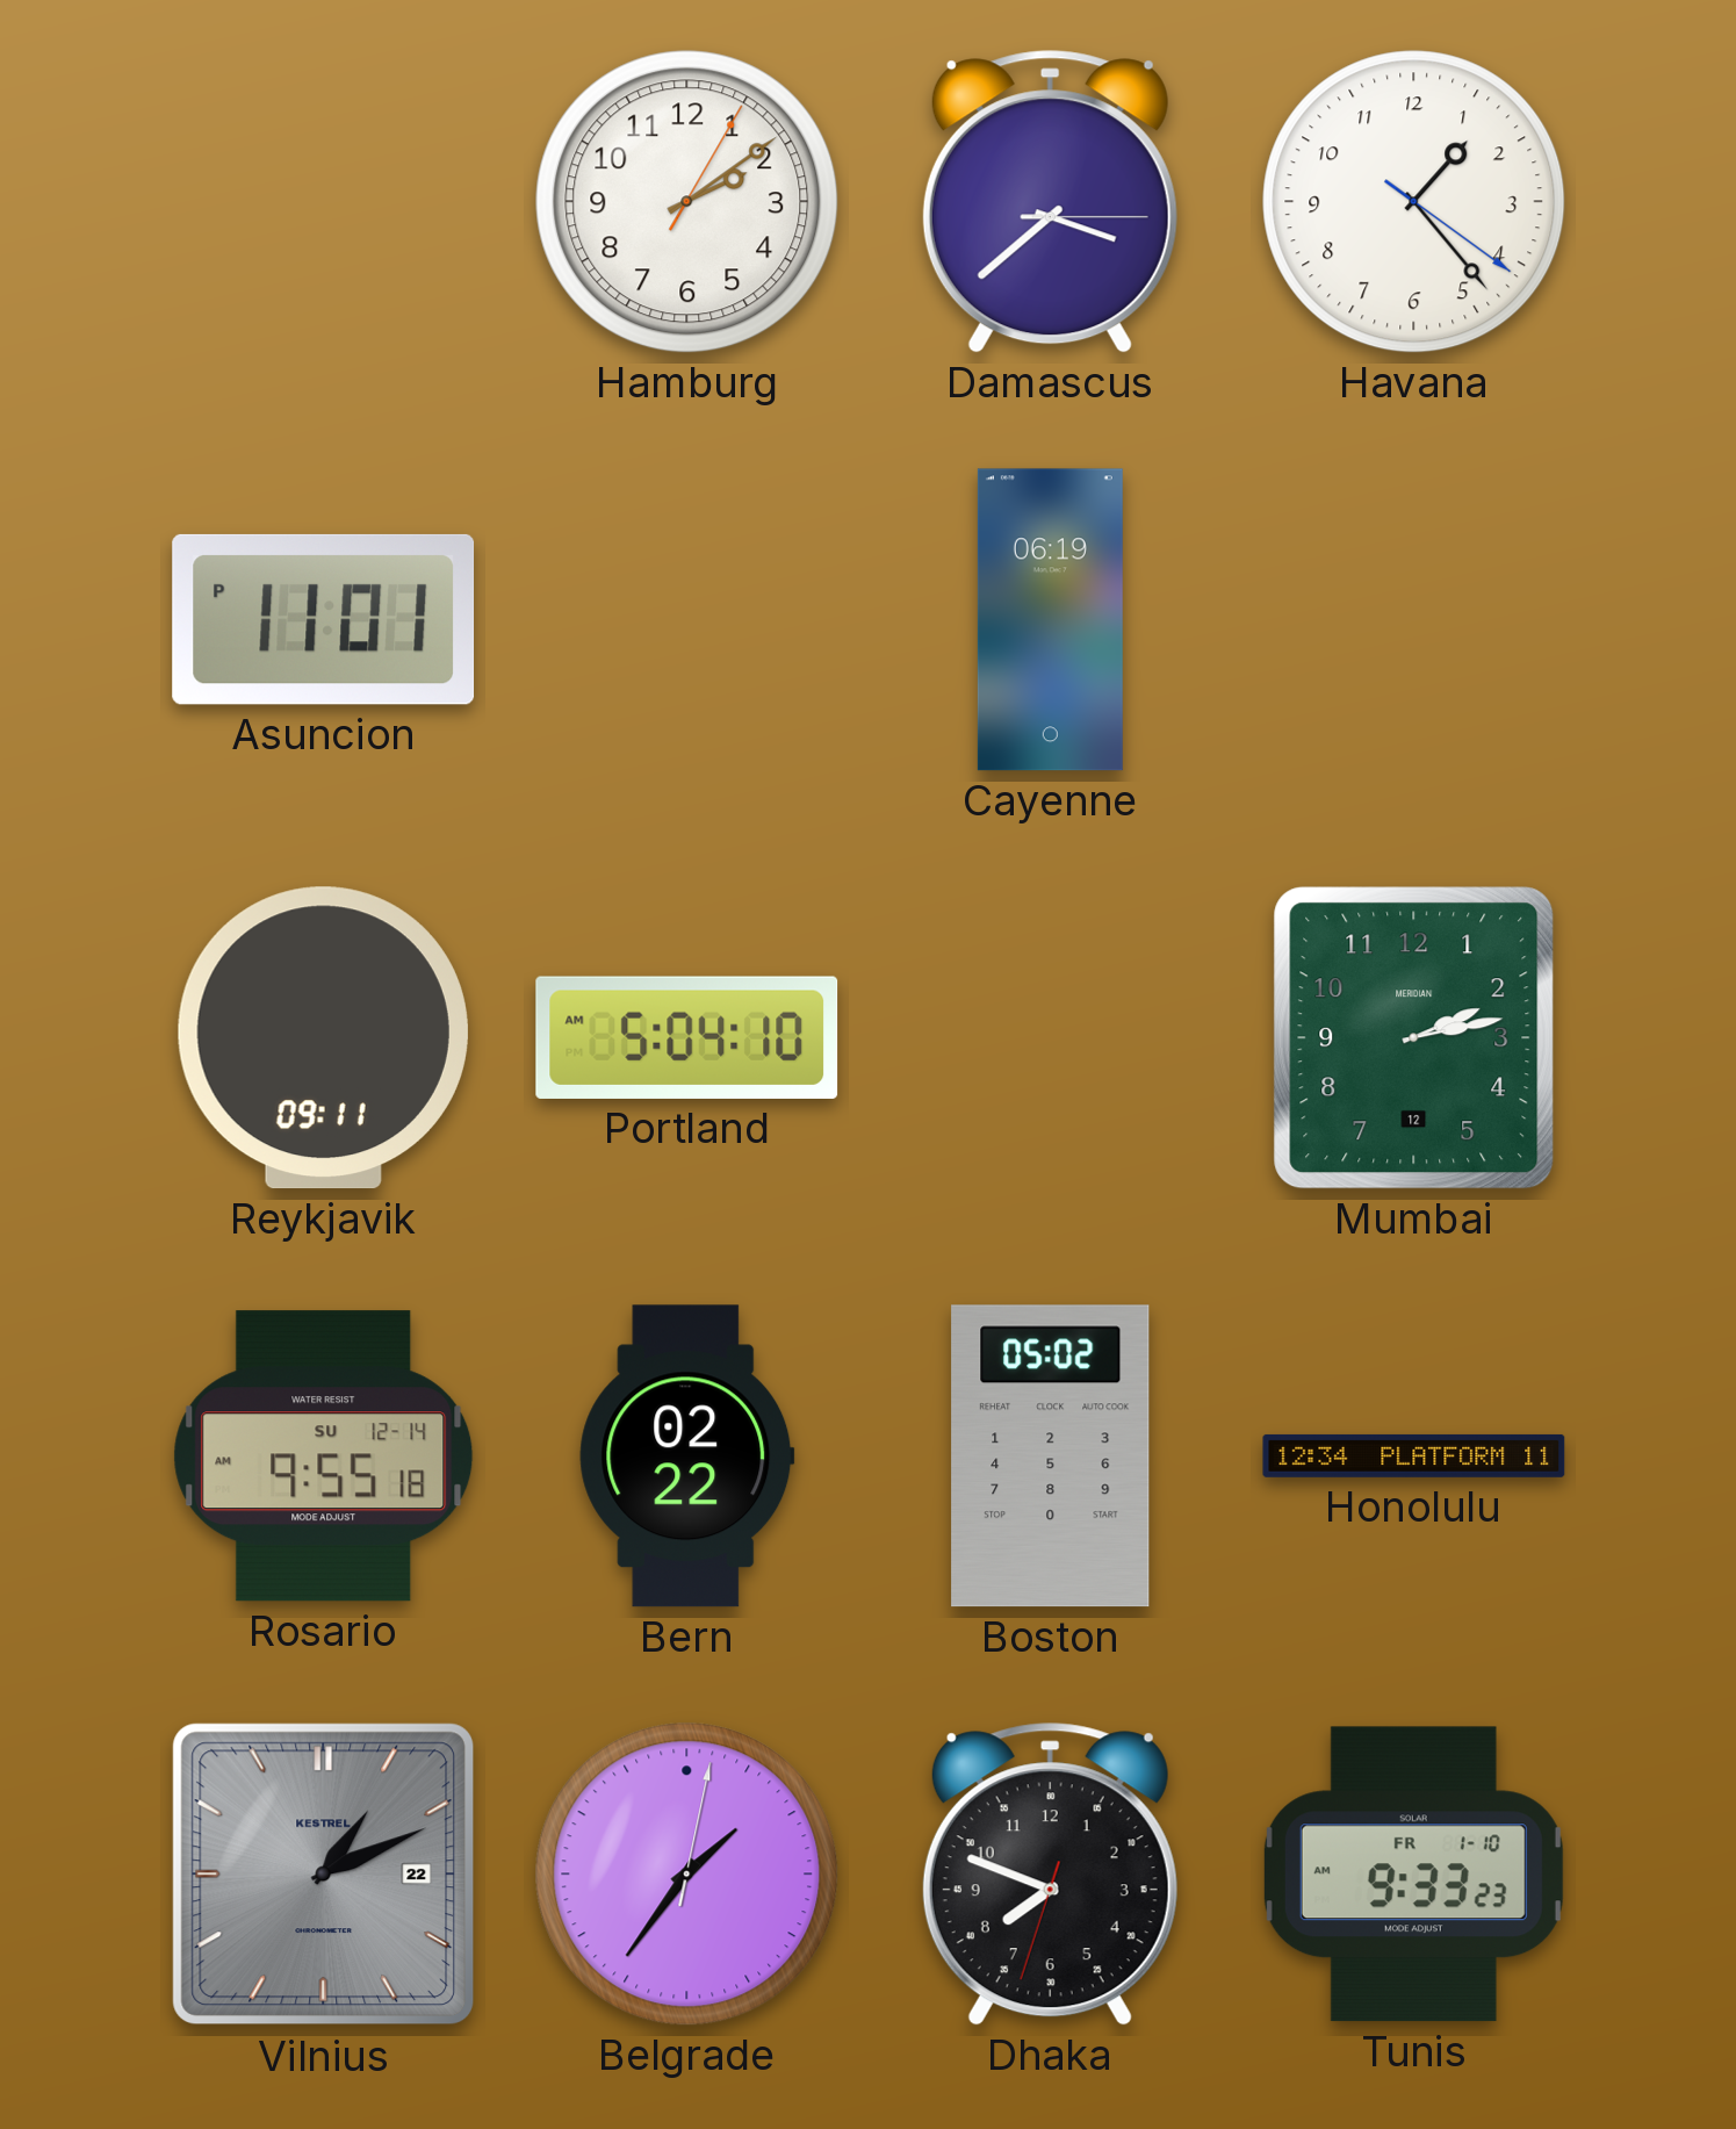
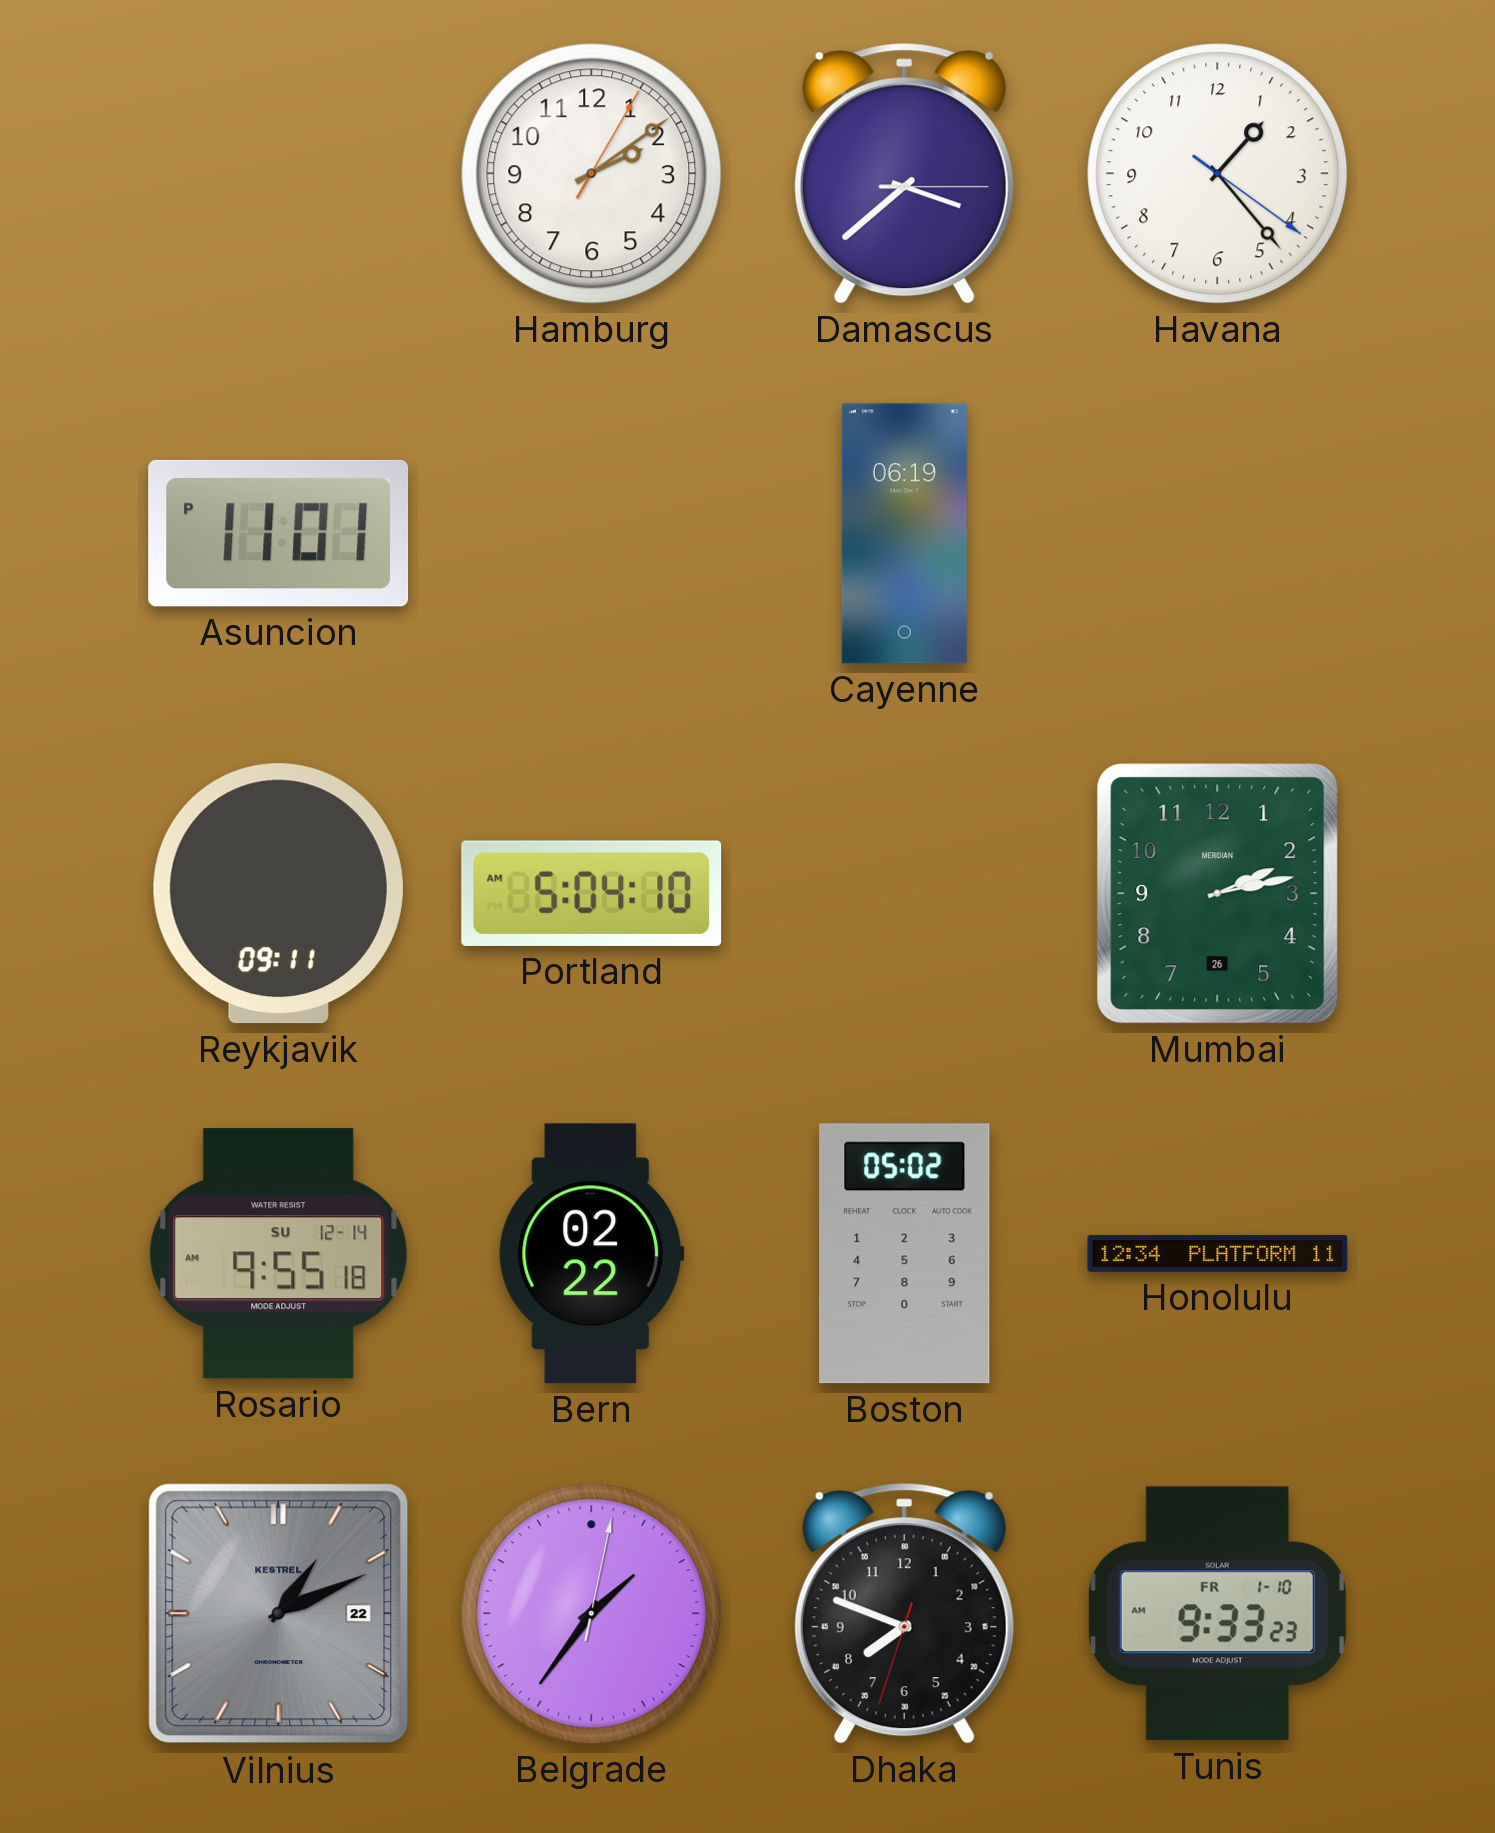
Mumbai date: 12 -> 26 (1218, 894)
